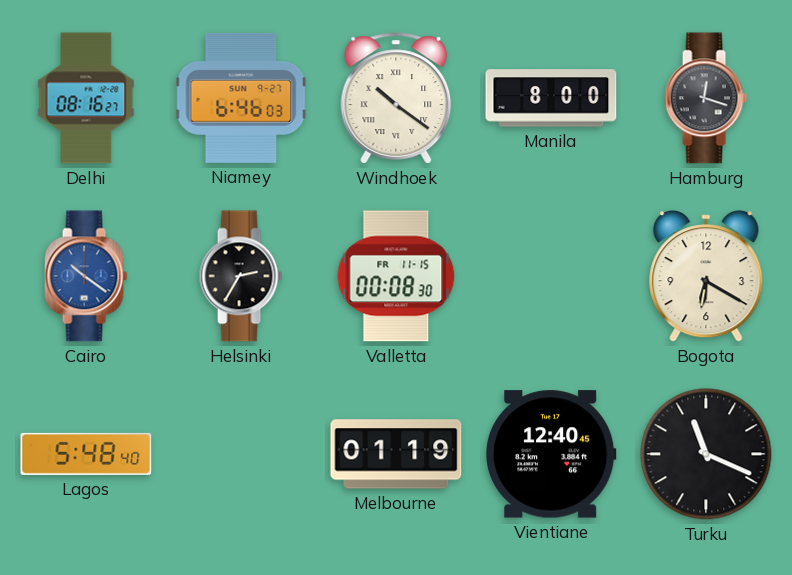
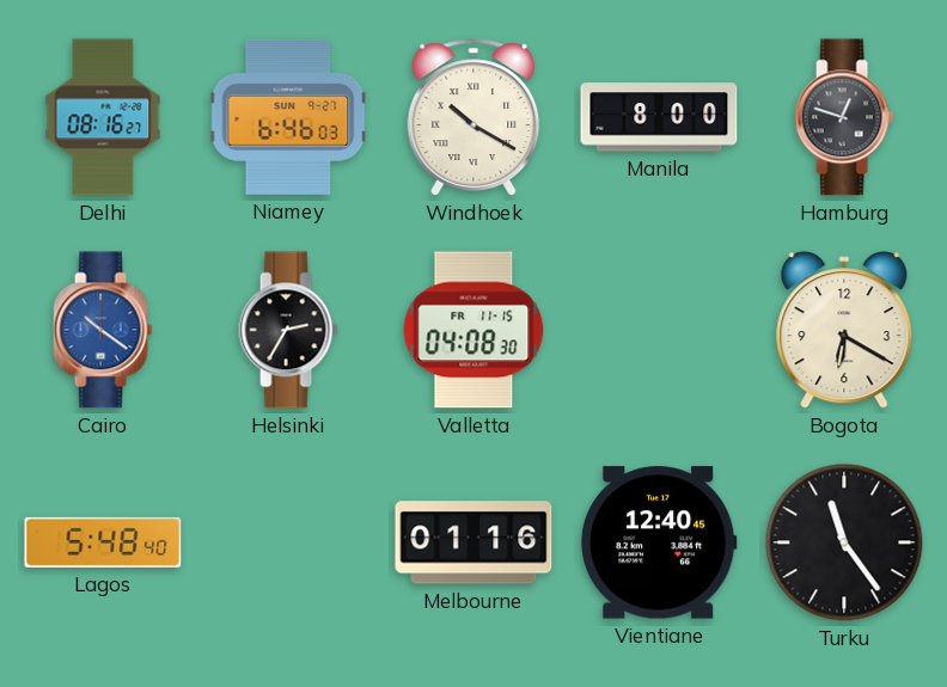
Windhoek: 10:21 -> 10:20 (473, 117)
Hamburg: 12:18 -> 12:48 (844, 117)
Valletta: 00:08 -> 04:08 (473, 330)
Melbourne: 01:19 -> 01:16 (473, 542)
Turku: 11:19 -> 11:24 (844, 542)
